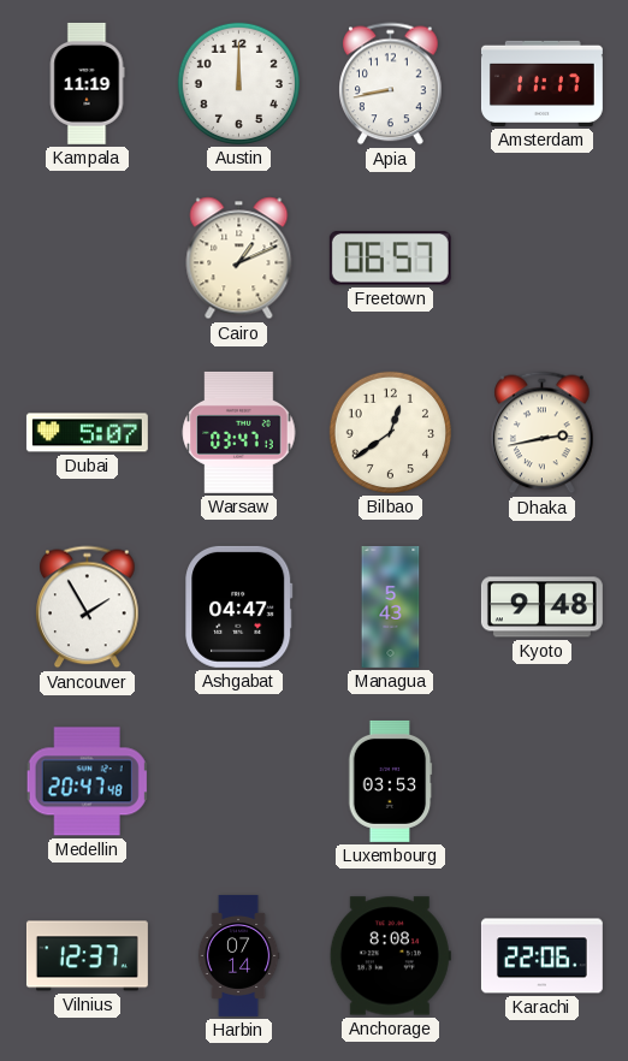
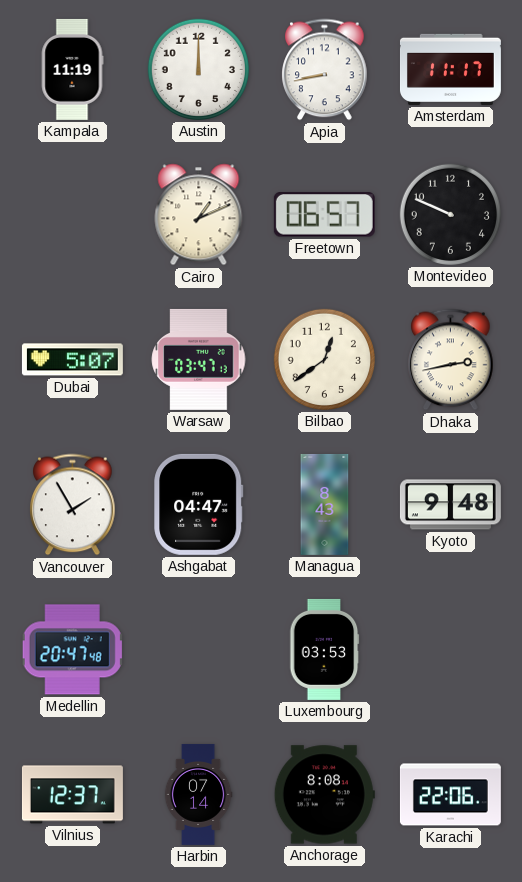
Montevideo: none -> 9:49 (450, 214)
Managua: 5:43 -> 8:43 (325, 504)
